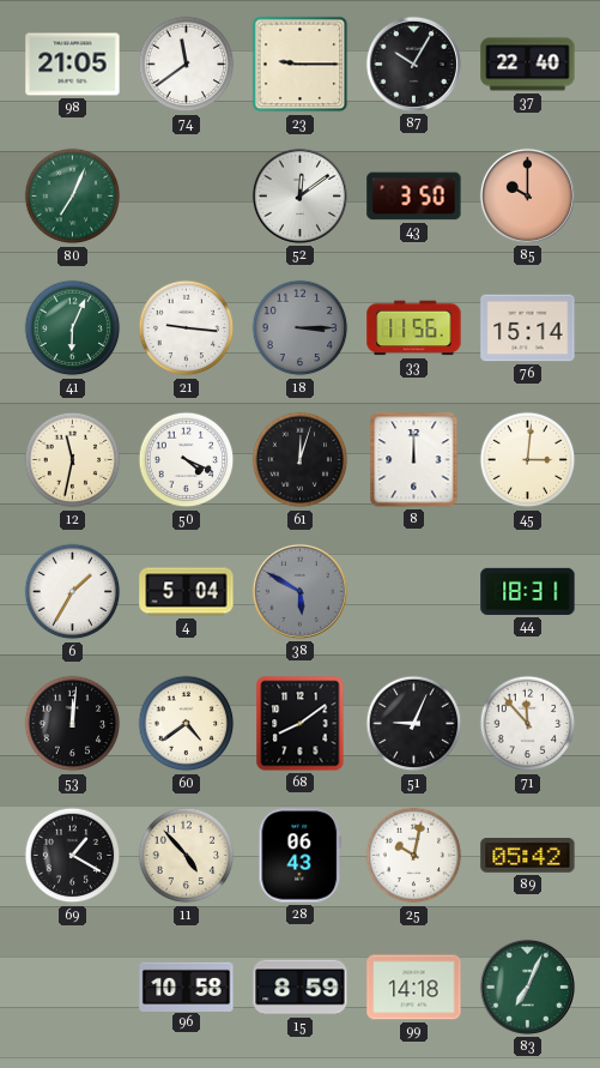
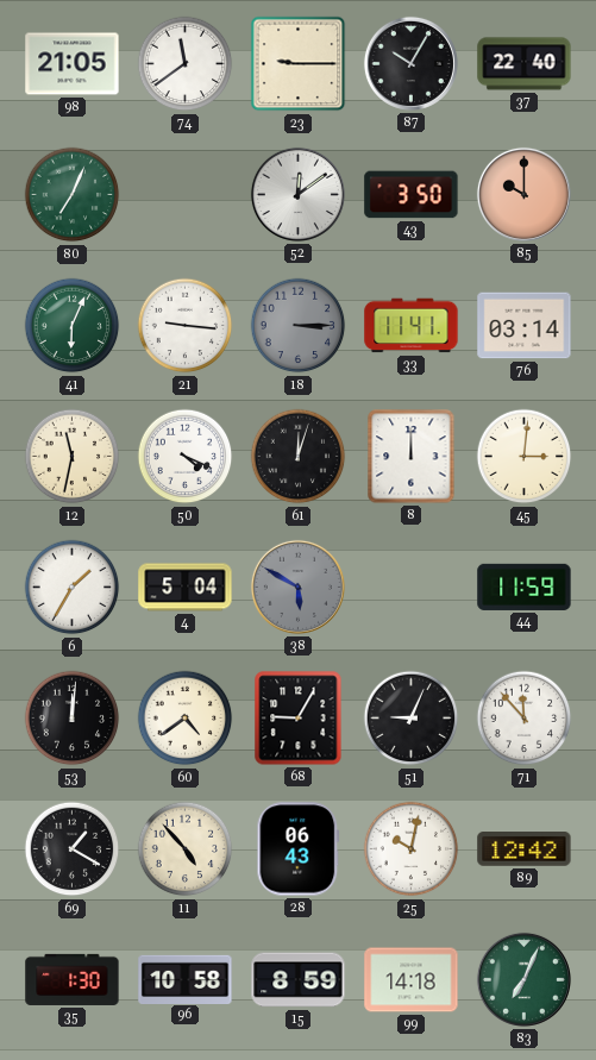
33: 11:56 -> 11:41 (412, 326)
76: 15:14 -> 03:14 (525, 326)
44: 18:31 -> 11:59 (525, 587)
68: 8:09 -> 9:05 (299, 719)
89: 05:42 -> 12:42 (525, 849)
35: none -> 1:30 (73, 979)
